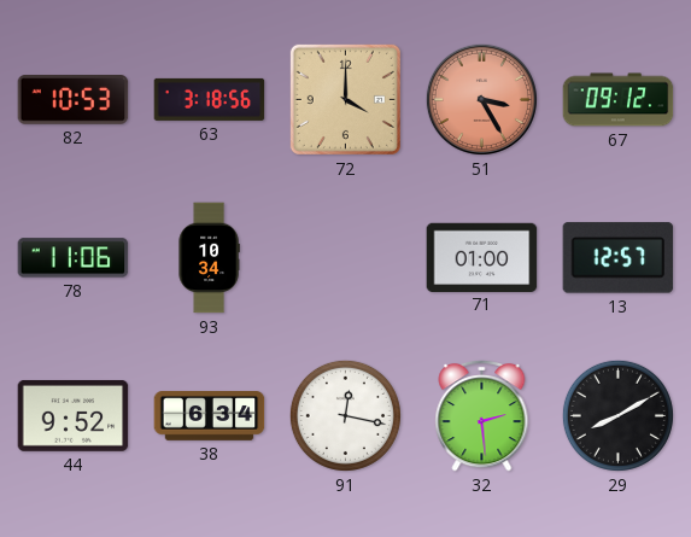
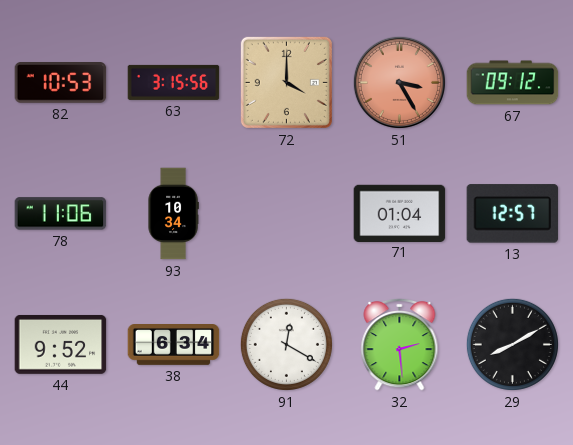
63: 3:18 -> 3:15 (174, 82)
71: 01:00 -> 01:04 (400, 213)
91: 12:17 -> 12:20 (286, 344)
